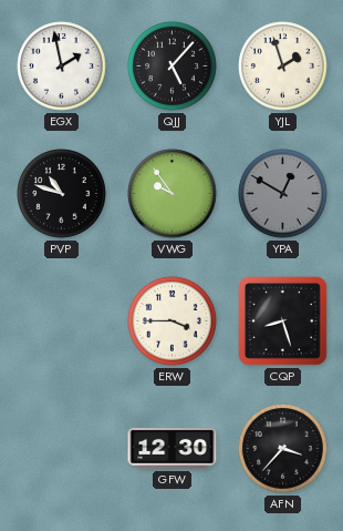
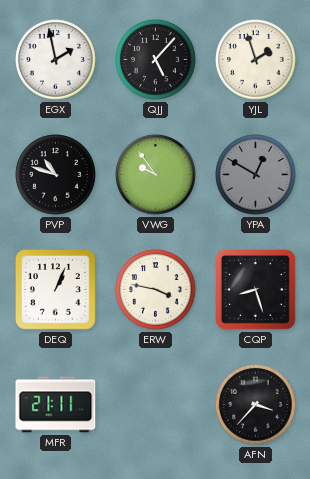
DEQ: none -> 1:04 (56, 290)
ERW: 3:45 -> 3:47 (156, 290)
MFR: none -> 21:11 (56, 405)
GFW: 12:30 -> none (173, 449)
